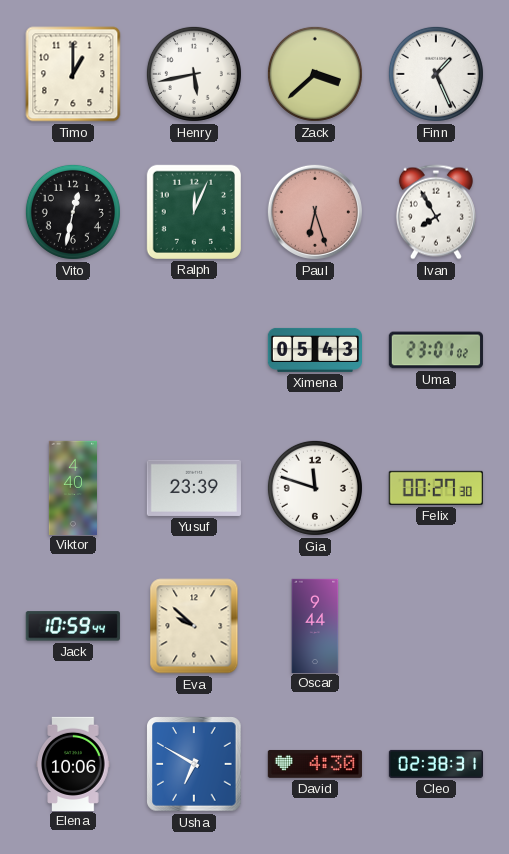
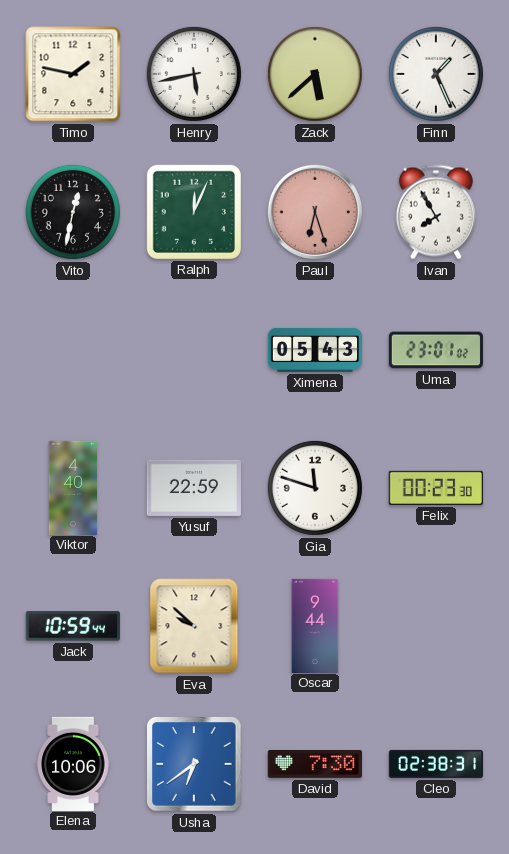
Timo: 1:00 -> 1:47 (73, 74)
Zack: 3:38 -> 5:38 (315, 74)
Yusuf: 23:39 -> 22:59 (194, 488)
Felix: 00:27 -> 00:23 (436, 488)
Usha: 6:50 -> 6:39 (194, 764)
David: 4:30 -> 7:30 (315, 764)
